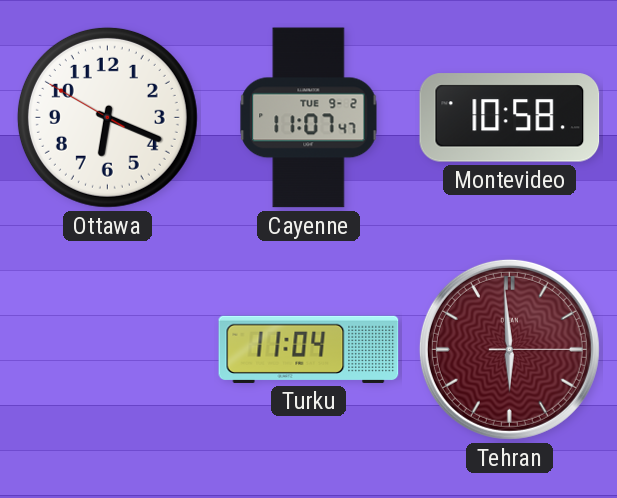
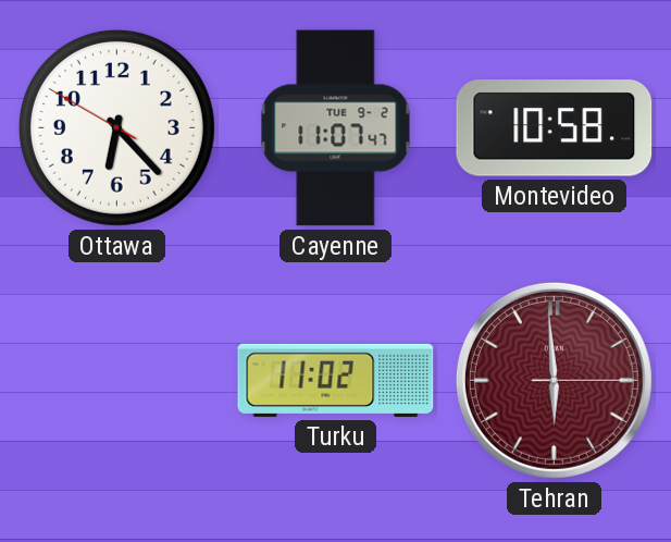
Ottawa: 6:18 -> 6:22 (116, 127)
Turku: 11:04 -> 11:02 (336, 380)
